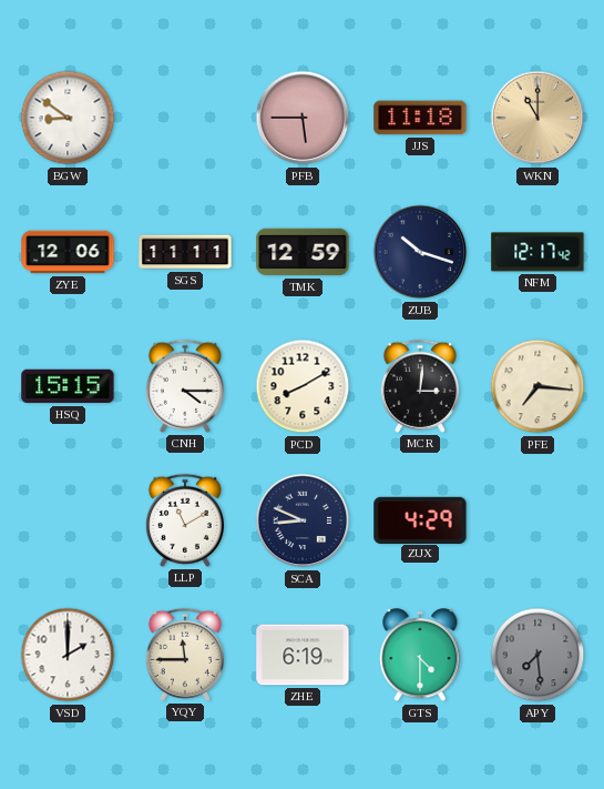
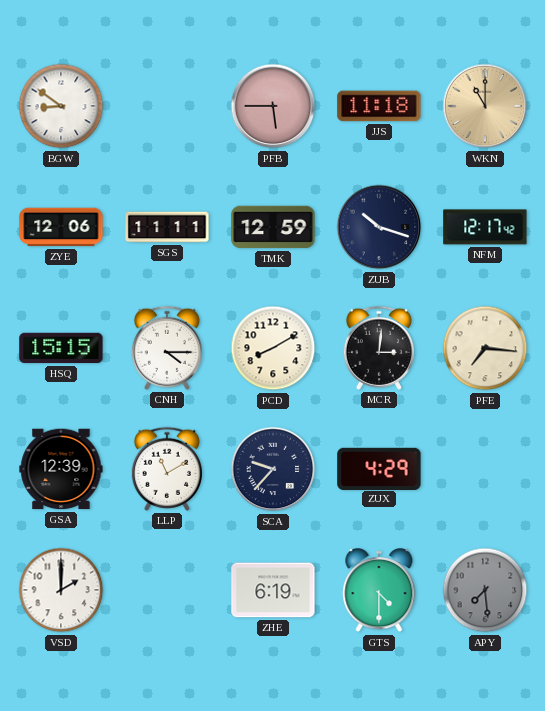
GSA: none -> 12:39 (61, 469)
SCA: 8:49 -> 9:37 (273, 469)
YQY: 11:45 -> none (185, 655)
